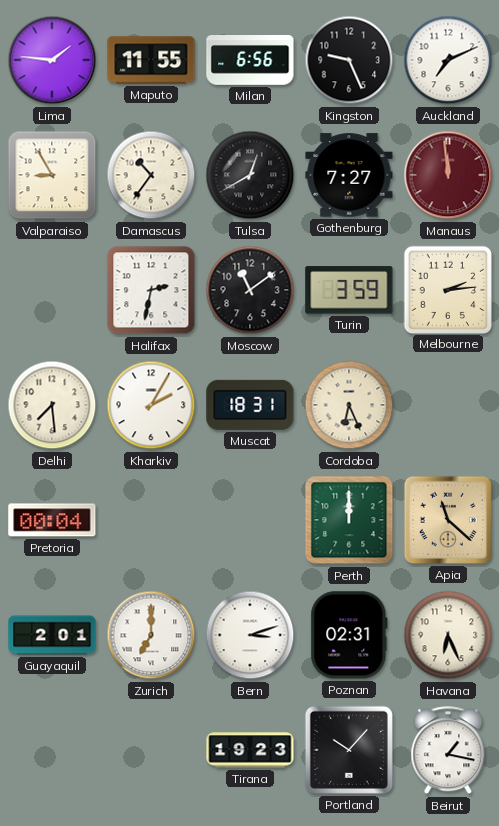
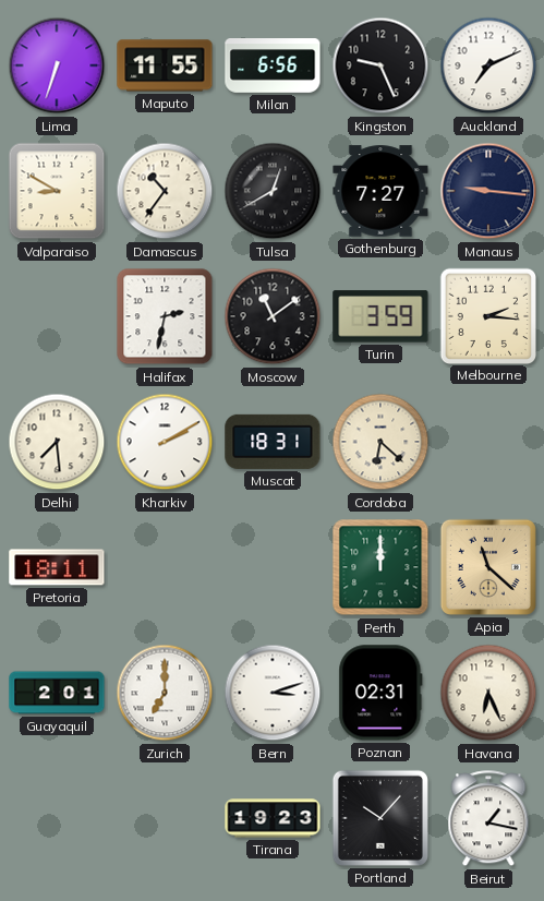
Lima: 1:46 -> 6:33 (57, 65)
Valparaiso: 8:55 -> 8:50 (57, 191)
Manaus: 11:59 -> 9:16 (488, 191)
Manaus dial: burgundy -> navy (488, 191)
Melbourne: 2:14 -> 2:16 (487, 315)
Kharkiv: 2:05 -> 2:10 (165, 442)
Cordoba: 6:26 -> 6:22 (380, 442)
Pretoria: 00:04 -> 18:11 (57, 567)
